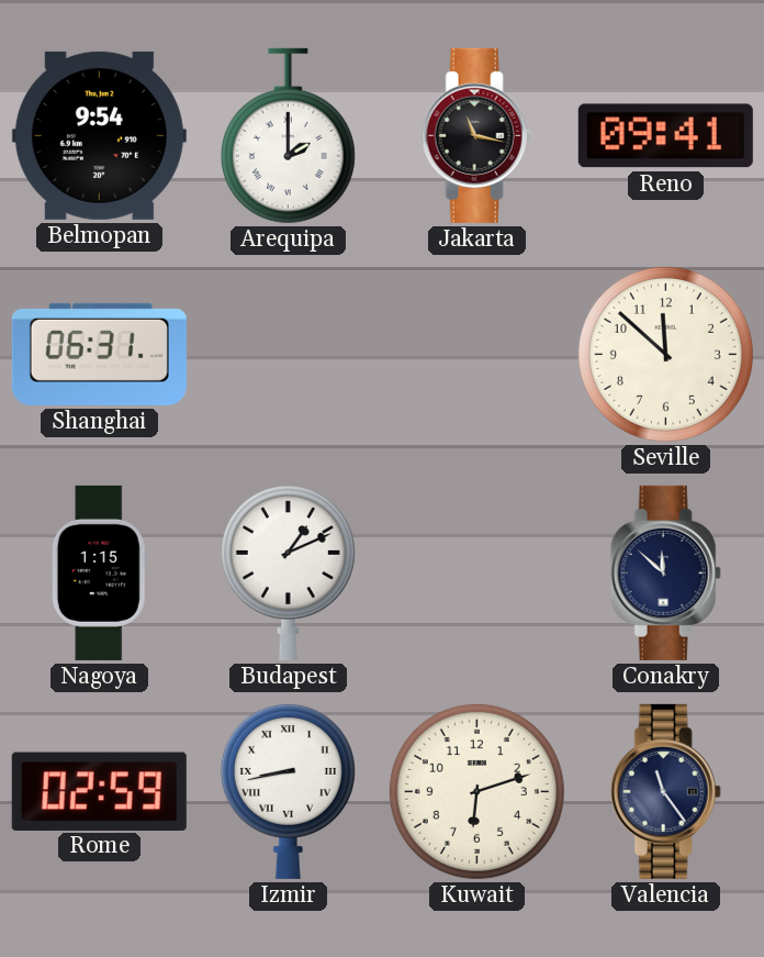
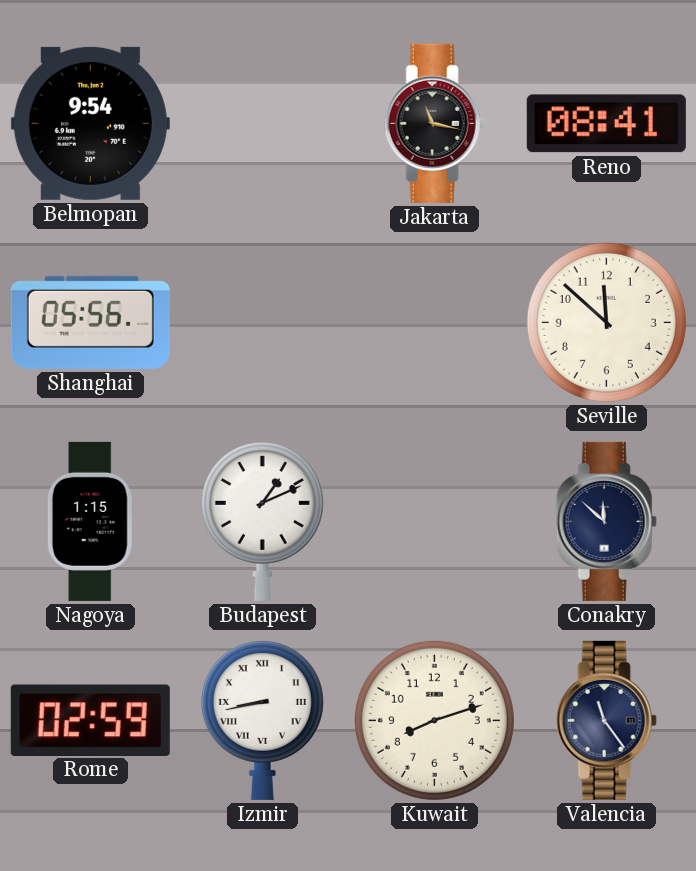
Arequipa: 2:00 -> none (288, 136)
Reno: 09:41 -> 08:41 (606, 124)
Shanghai: 06:31 -> 05:56 (90, 322)
Kuwait: 6:12 -> 8:12 (434, 720)
